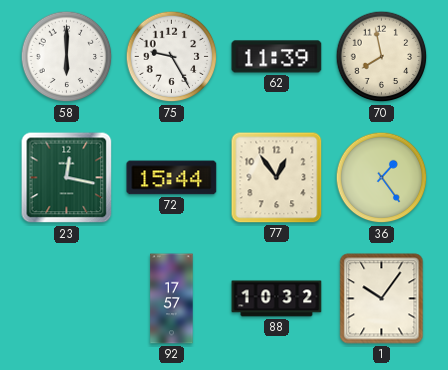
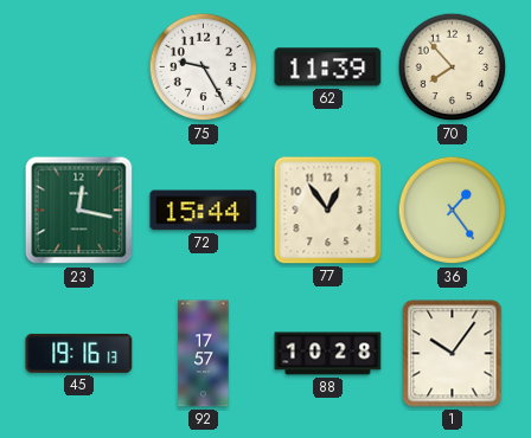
58: 6:00 -> none (67, 57)
70: 7:58 -> 7:53 (453, 67)
45: none -> 19:16 (79, 353)
88: 10:32 -> 10:28 (328, 354)
